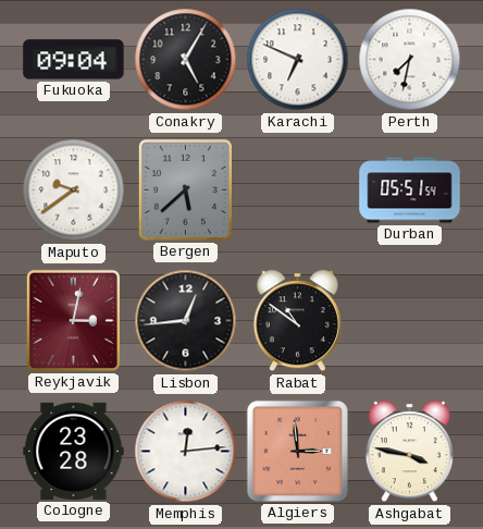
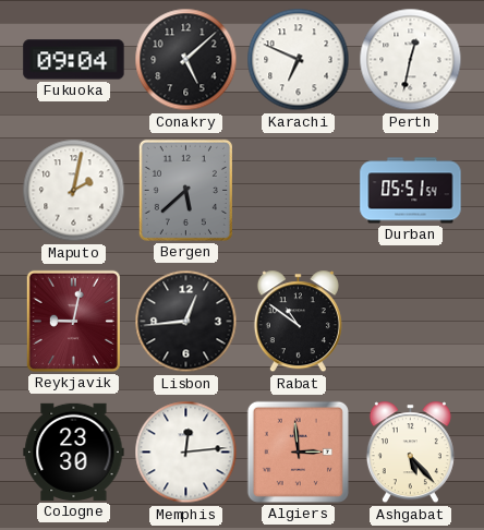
Conakry: 5:05 -> 5:08 (186, 60)
Perth: 7:32 -> 12:32 (411, 60)
Maputo: 9:39 -> 2:02 (74, 191)
Reykjavik: 3:02 -> 9:02 (73, 321)
Cologne: 23:28 -> 23:30 (74, 451)
Ashgabat: 3:47 -> 5:23 (410, 453)
